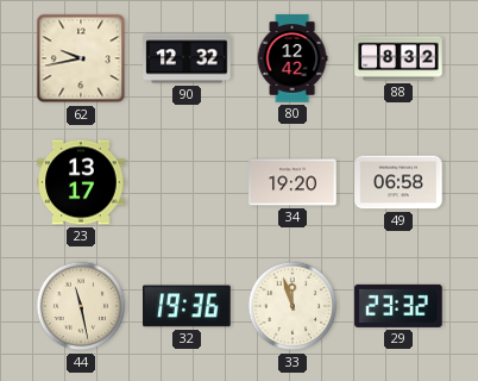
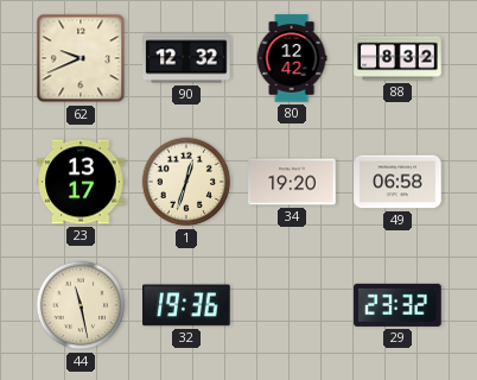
62: 9:43 -> 9:41 (81, 58)
1: none -> 12:33 (186, 182)
33: 11:57 -> none (293, 306)
